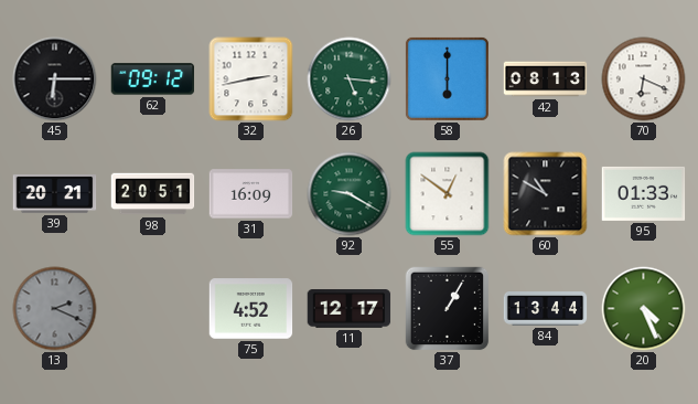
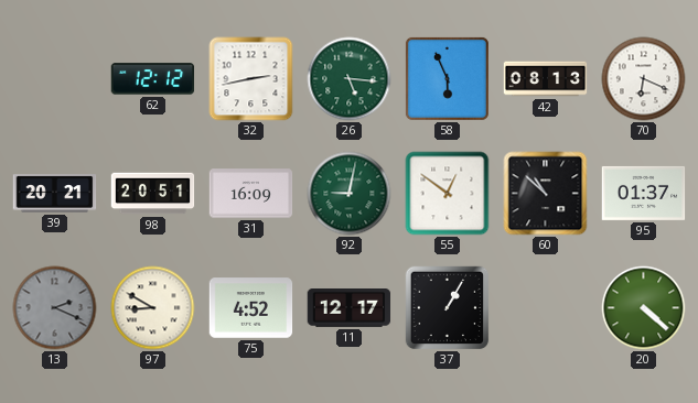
45: 6:15 -> none (55, 79)
62: 09:12 -> 12:12 (153, 79)
58: 6:00 -> 5:56 (447, 78)
92: 9:20 -> 9:02 (350, 194)
60: 10:50 -> 10:52 (546, 194)
95: 01:33 -> 01:37 (644, 193)
97: none -> 8:50 (153, 308)
84: 13:44 -> none (546, 309)
20: 4:26 -> 4:22 (644, 308)
